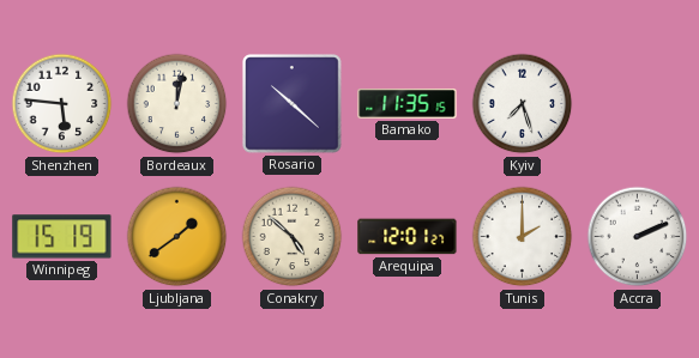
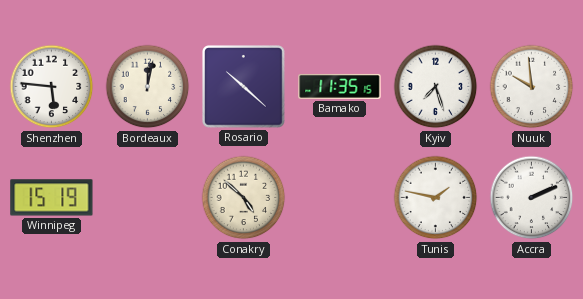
Nuuk: none -> 9:59 (532, 87)
Ljubljana: 1:39 -> none (177, 237)
Arequipa: 12:01 -> none (408, 237)
Tunis: 2:00 -> 1:47 (436, 198)
